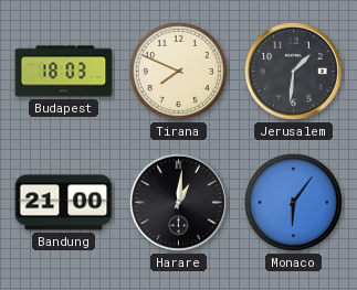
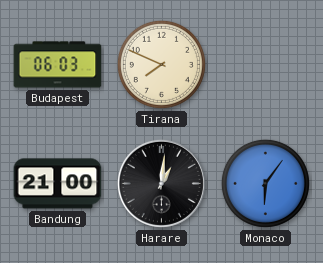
Budapest: 18:03 -> 06:03 (58, 65)
Jerusalem: 1:31 -> none (293, 71)
